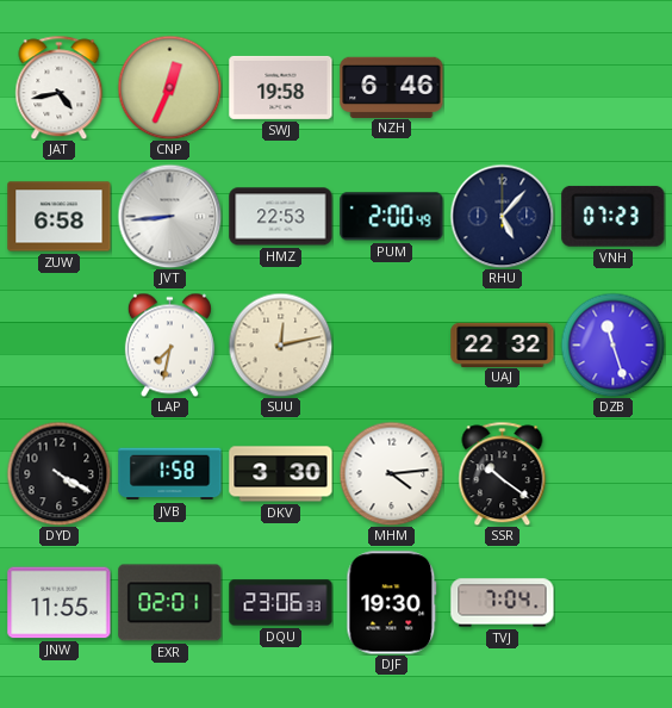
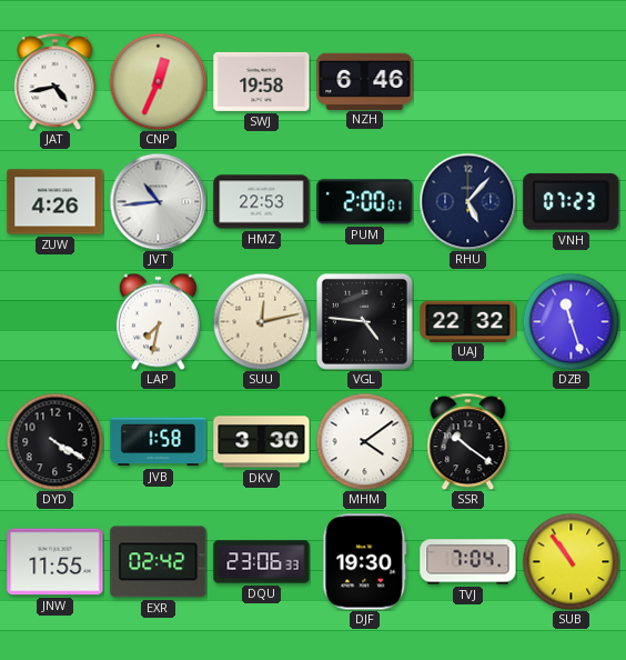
ZUW: 6:58 -> 4:26 (55, 202)
JVT: 8:44 -> 10:44 (158, 201)
PUM: 2:00:49 -> 2:00:01 (365, 202)
VGL: none -> 4:46 (364, 321)
MHM: 4:14 -> 4:09 (364, 441)
EXR: 02:01 -> 02:42 (159, 562)
SUB: none -> 10:54 (571, 561)
